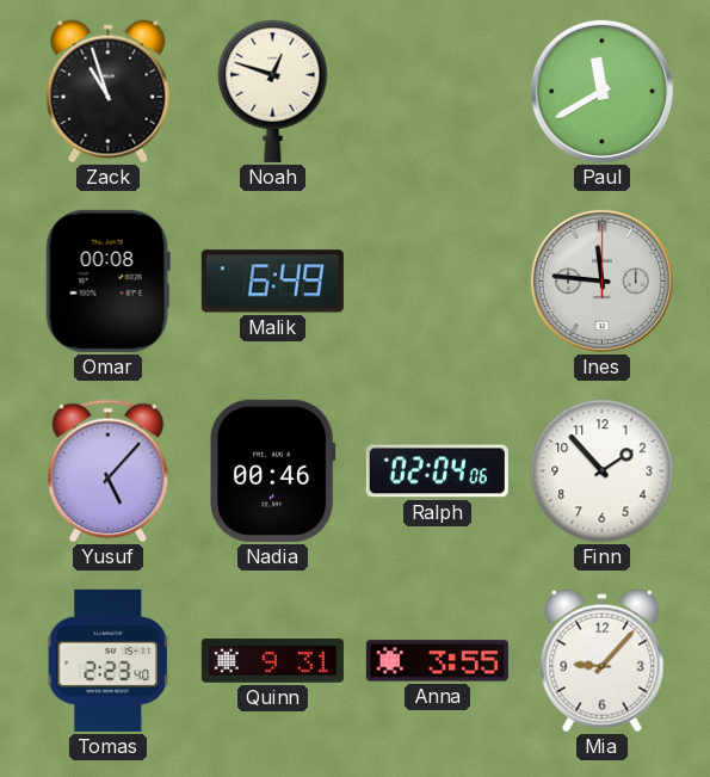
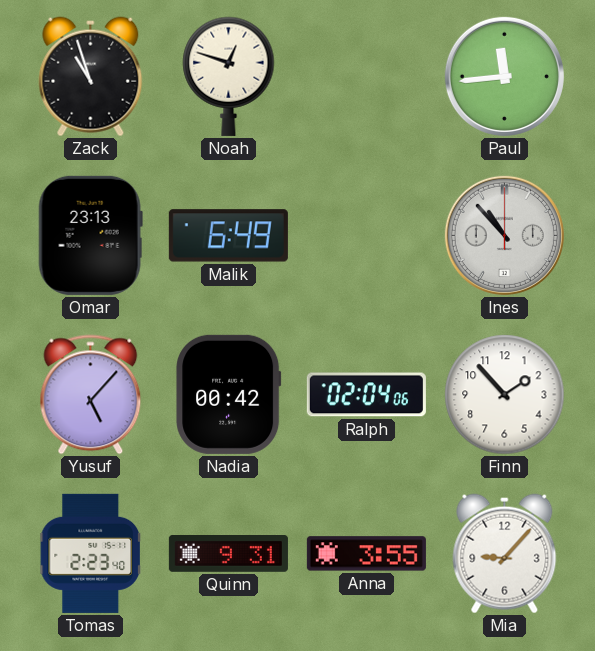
Paul: 11:40 -> 11:44 (504, 76)
Omar: 00:08 -> 23:13 (90, 235)
Ines: 11:46 -> 10:53 (504, 235)
Nadia: 00:46 -> 00:42 (229, 394)
